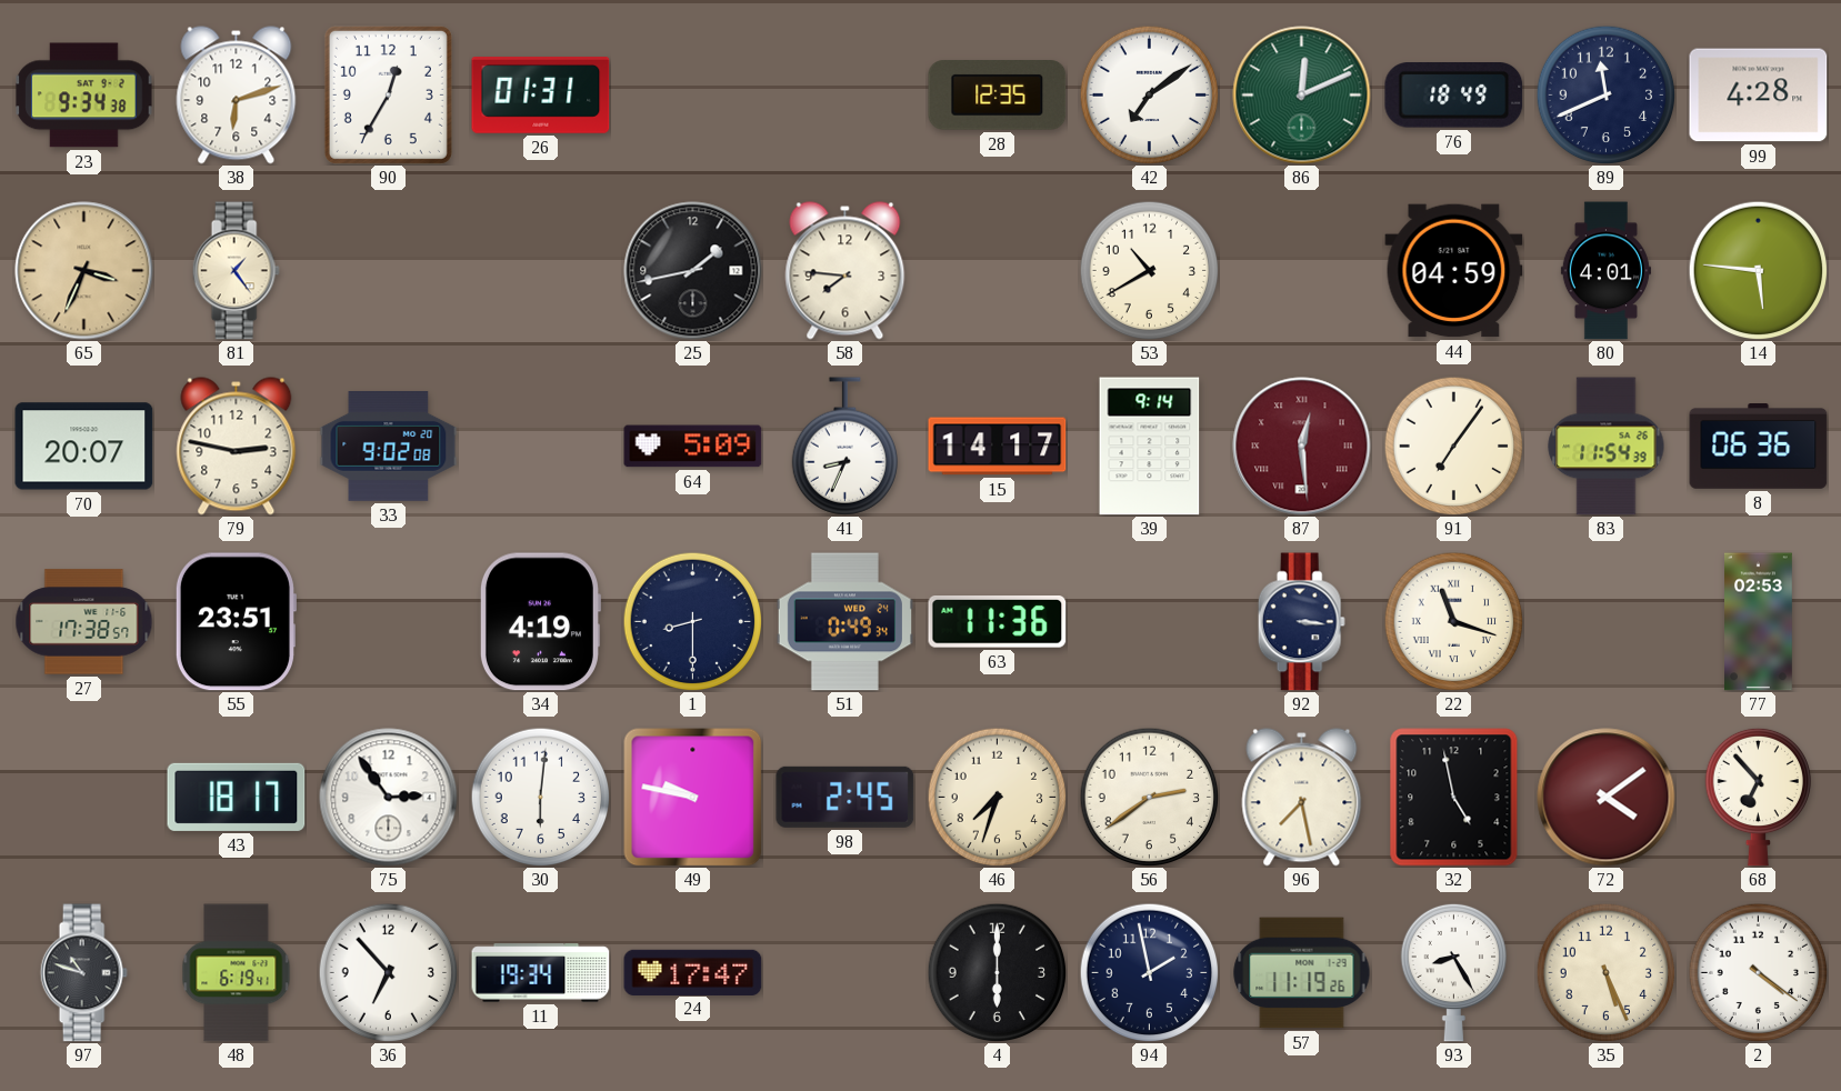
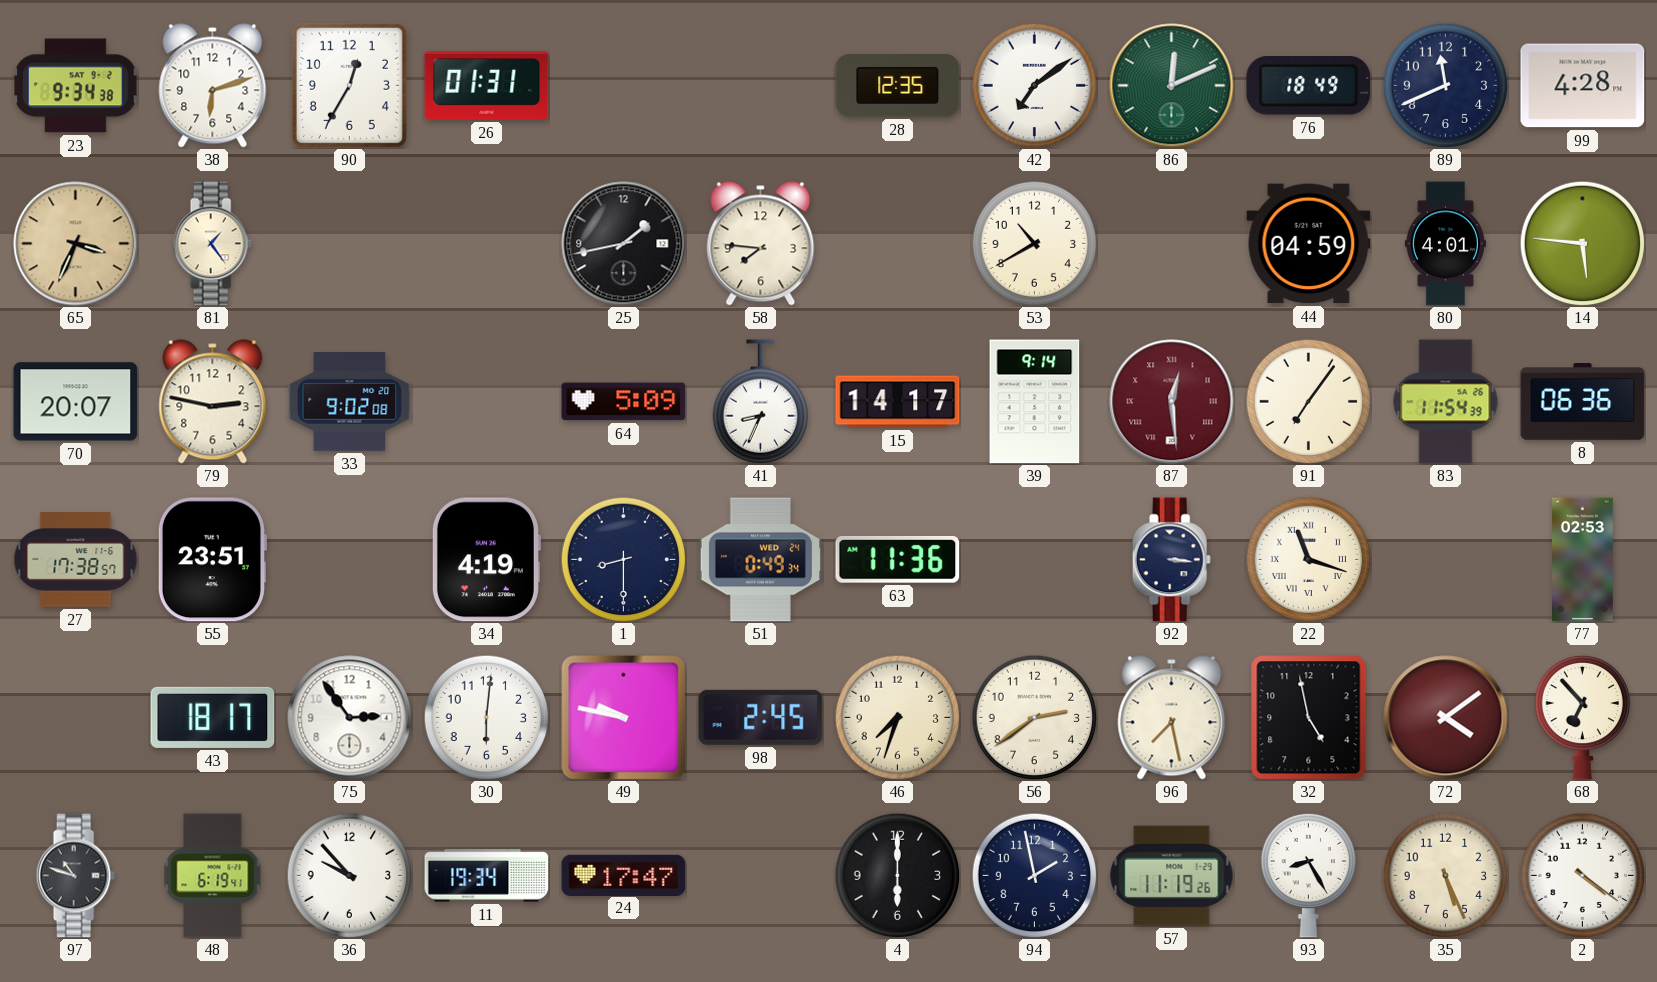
36: 6:53 -> 9:53 (349, 875)
